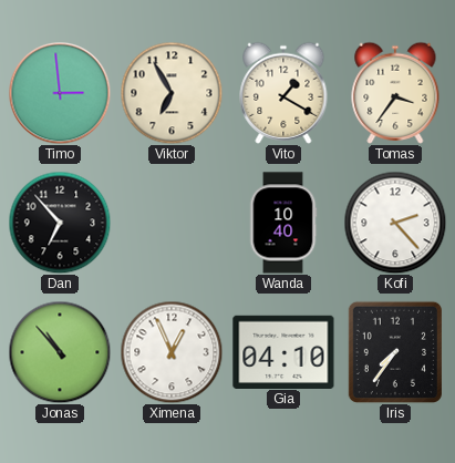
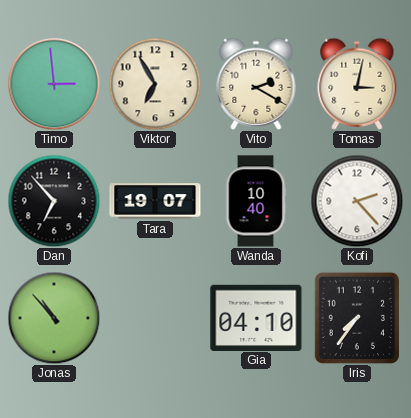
Vito: 1:20 -> 2:20 (256, 84)
Tomas: 3:36 -> 3:02 (357, 84)
Tara: none -> 19:07 (155, 201)
Ximena: 12:56 -> none (172, 352)
